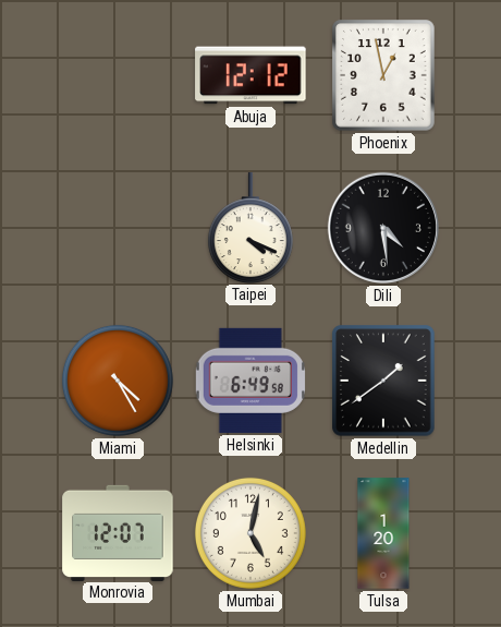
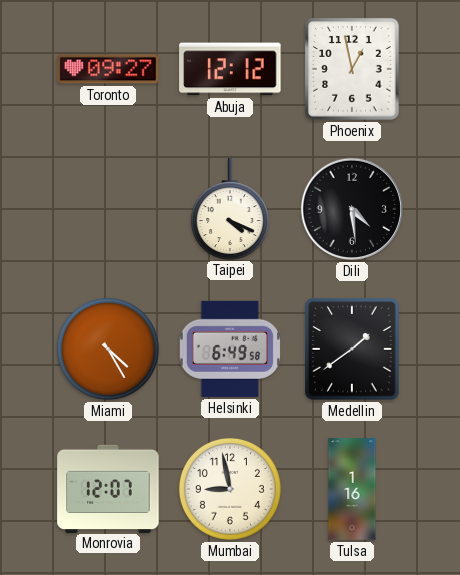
Toronto: none -> 09:27 (108, 69)
Mumbai: 5:02 -> 8:58 (230, 489)
Tulsa: 1:20 -> 1:16 (352, 489)
